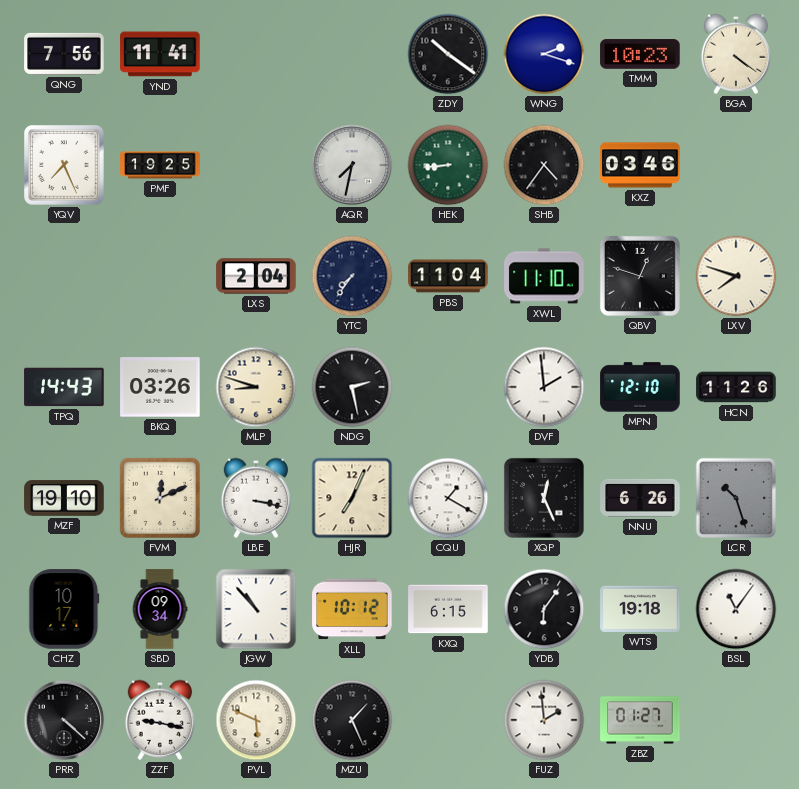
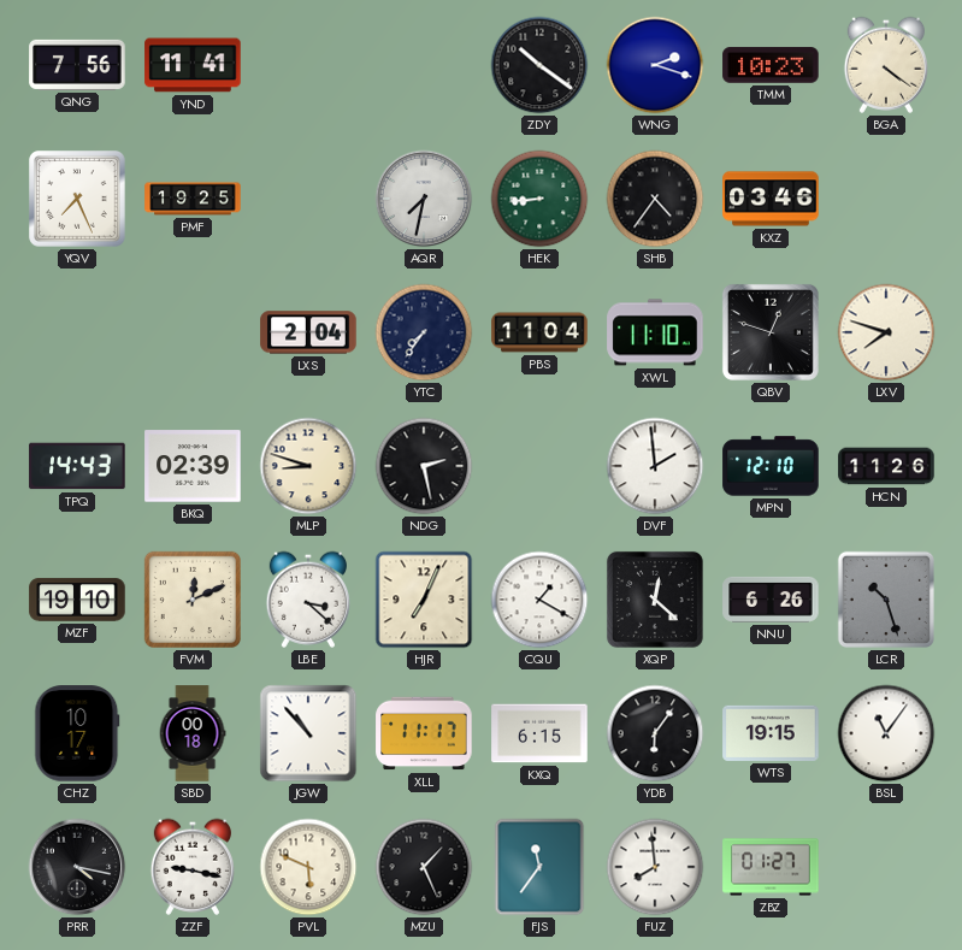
BKQ: 03:26 -> 02:39 (193, 466)
LBE: 3:17 -> 3:22 (307, 600)
XQP: 12:26 -> 12:22 (655, 600)
SBD: 09:34 -> 00:18 (193, 733)
XLL: 10:12 -> 11:17 (424, 733)
WTS: 19:18 -> 19:15 (771, 733)
PRR: 4:22 -> 4:17 (77, 867)
FJS: none -> 11:36 (539, 867)
FUZ: 1:59 -> 7:59 (655, 867)
